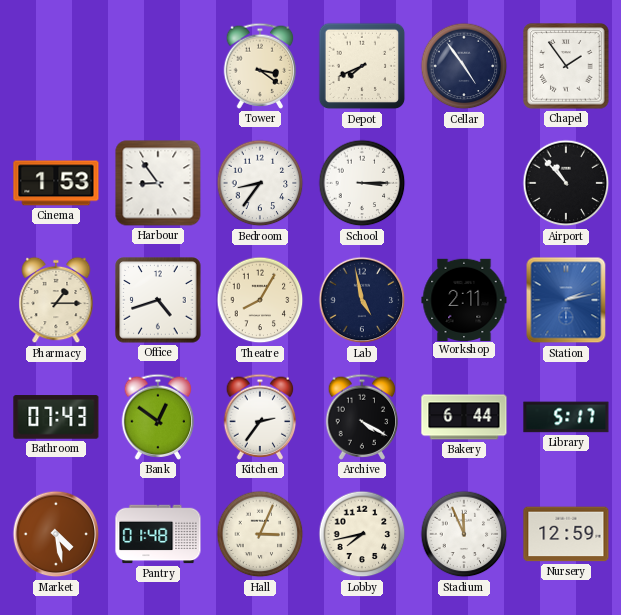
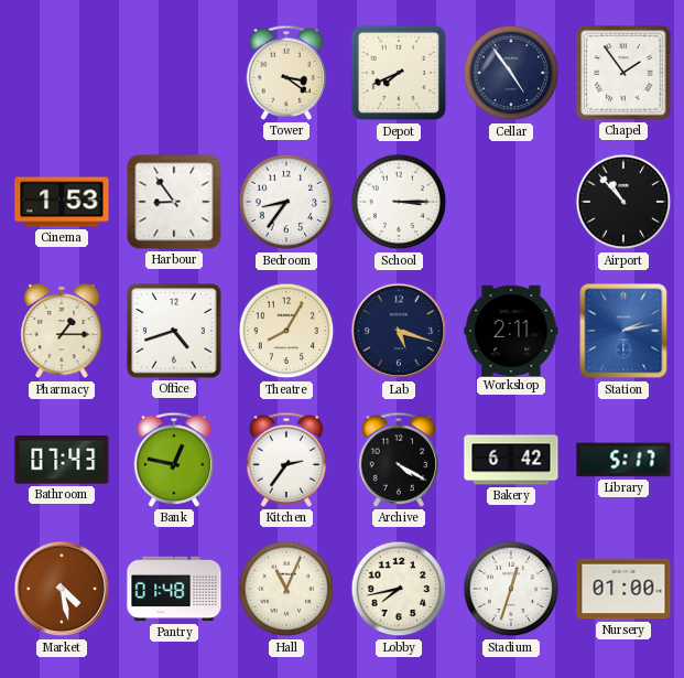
Lab: 4:58 -> 5:18 (399, 331)
Bank: 12:51 -> 12:47 (174, 460)
Bakery: 6:44 -> 6:42 (511, 460)
Hall: 3:04 -> 11:04 (286, 589)
Stadium: 11:56 -> 12:33 (511, 589)
Nursery: 12:59 -> 01:00 (623, 589)
